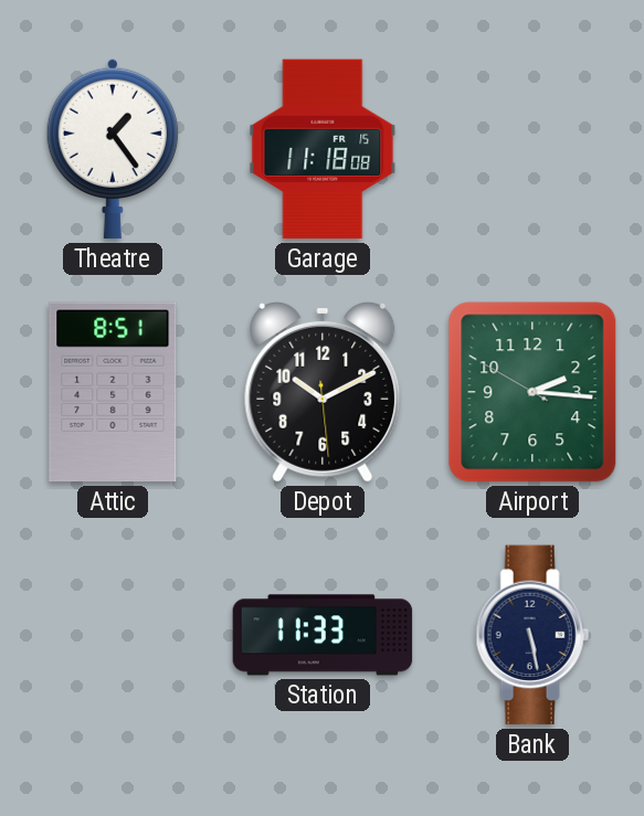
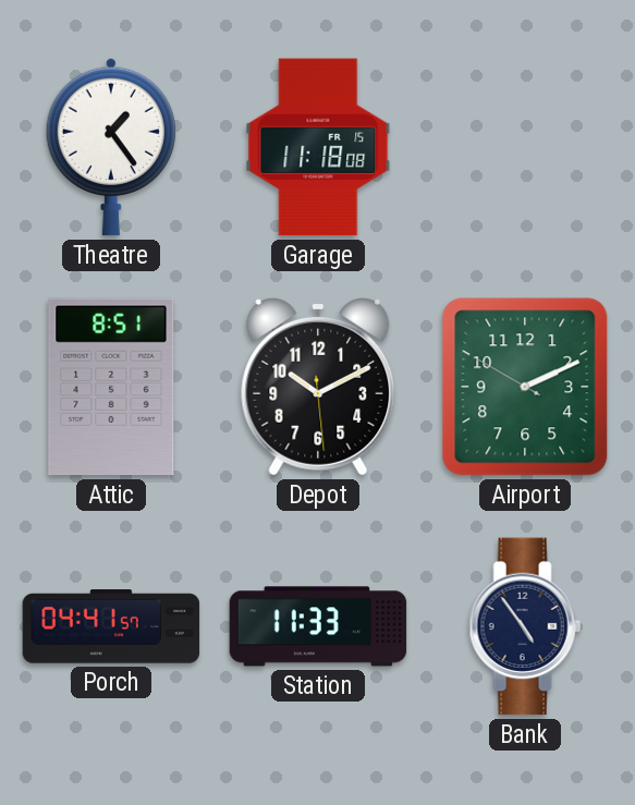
Airport: 2:15 -> 2:10 (525, 387)
Porch: none -> 04:41 (111, 626)
Bank: 5:28 -> 4:54 (525, 626)
